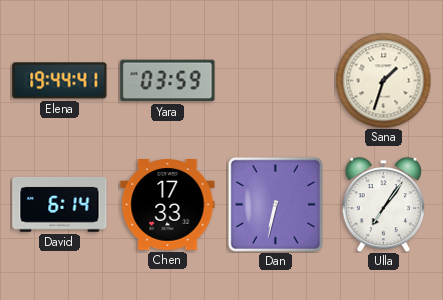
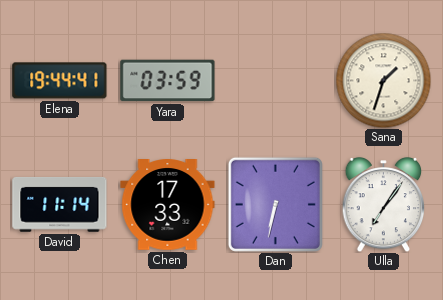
David: 6:14 -> 11:14 (60, 204)
